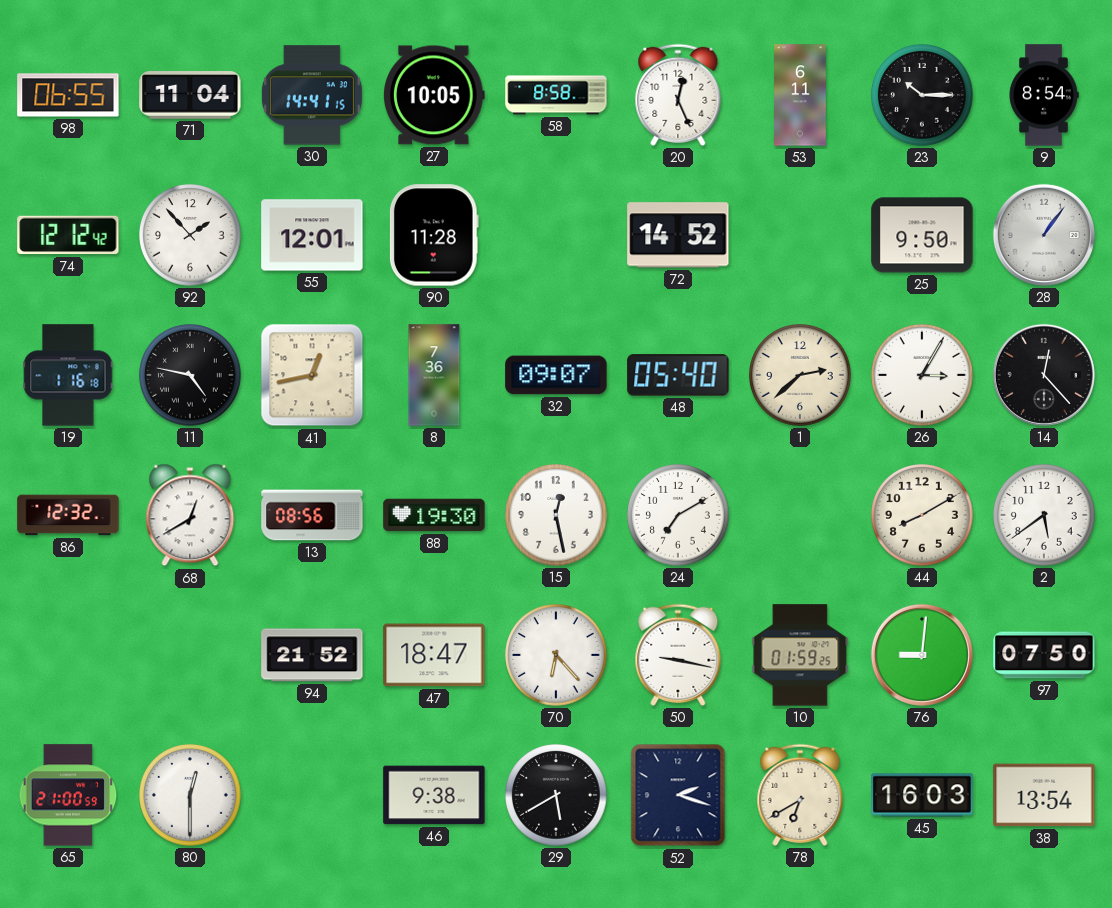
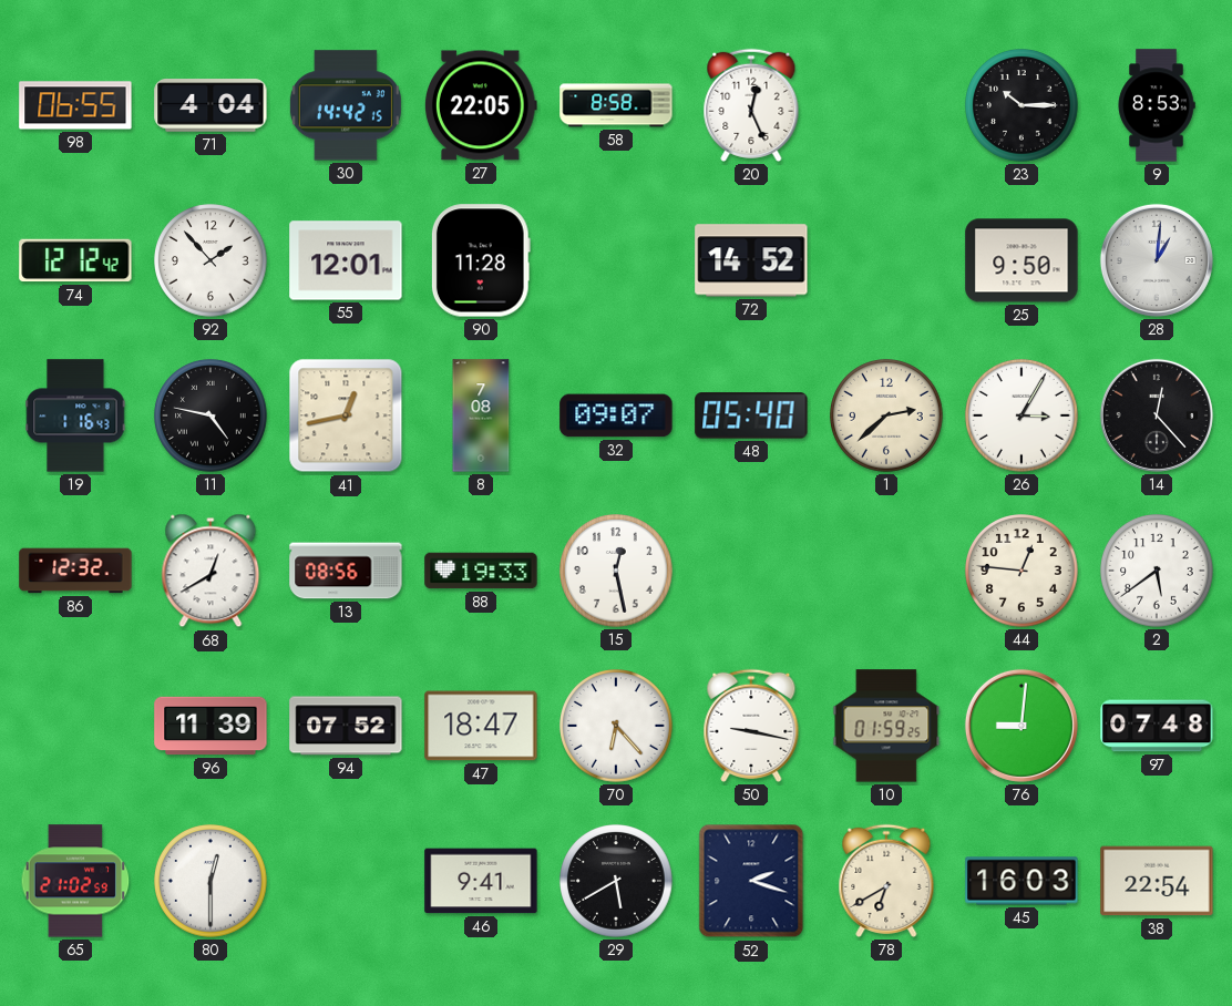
71: 11:04 -> 4:04 (211, 105)
30: 14:41 -> 14:42 (346, 105)
27: 10:05 -> 22:05 (481, 105)
53: 6:11 -> none (801, 95)
9: 8:54 -> 8:53 (1157, 105)
28: 1:06 -> 1:01 (1157, 260)
19: 1:16:18 -> 1:16:43 (75, 415)
8: 7:36 -> 7:08 (481, 415)
88: 19:30 -> 19:33 (481, 571)
24: 7:10 -> none (678, 515)
44: 8:10 -> 12:46 (1021, 571)
96: none -> 11:39 (211, 726)
94: 21:52 -> 07:52 (346, 726)
97: 07:50 -> 07:48 (1157, 726)
65: 21:00 -> 21:02 (75, 881)
46: 9:38 -> 9:41 (481, 881)
38: 13:54 -> 22:54 (1157, 881)
